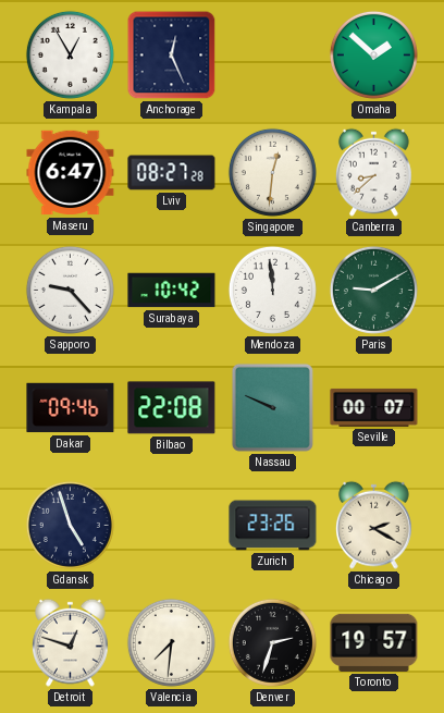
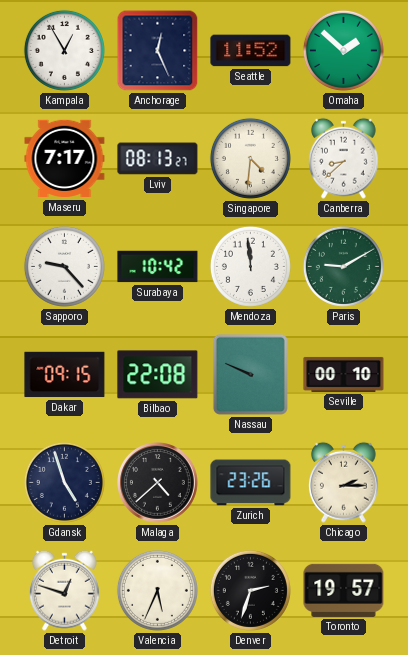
Seattle: none -> 11:52 (251, 51)
Maseru: 6:47 -> 7:17 (65, 159)
Lviv: 08:27 -> 08:13 (158, 159)
Singapore: 12:31 -> 4:31 (250, 158)
Dakar: 09:46 -> 09:15 (65, 375)
Seville: 00:07 -> 00:10 (344, 374)
Malaga: none -> 4:38 (158, 483)
Chicago: 2:20 -> 2:15 (343, 482)
Valencia: 7:31 -> 5:34 (157, 590)
